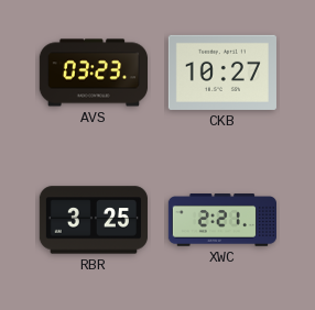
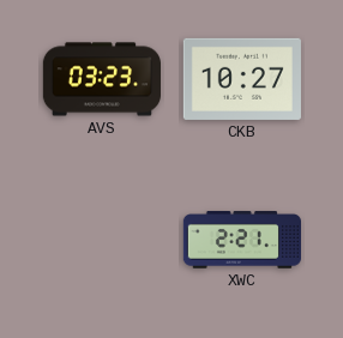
RBR: 3:25 -> none (94, 220)
